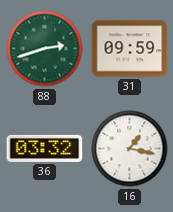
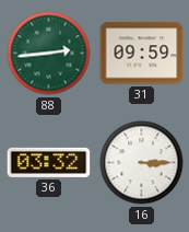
88: 2:42 -> 2:44 (49, 54)
16: 1:17 -> 3:15 (142, 163)
